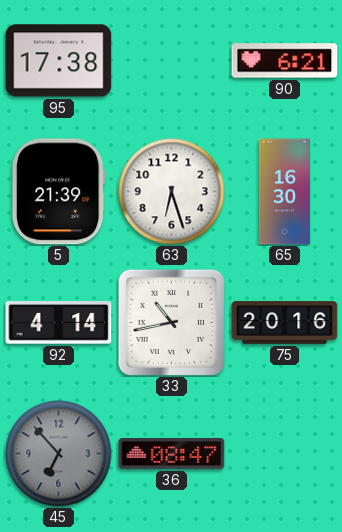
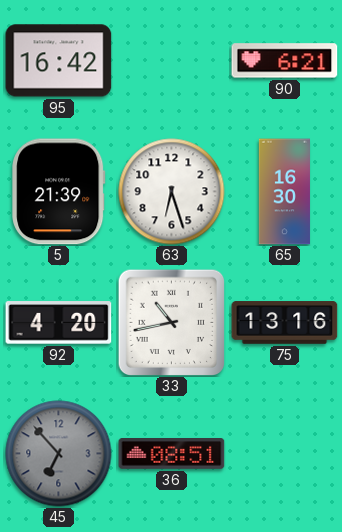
95: 17:38 -> 16:42 (59, 61)
92: 4:14 -> 4:20 (59, 323)
75: 20:16 -> 13:16 (285, 323)
36: 08:47 -> 08:51 (172, 454)
